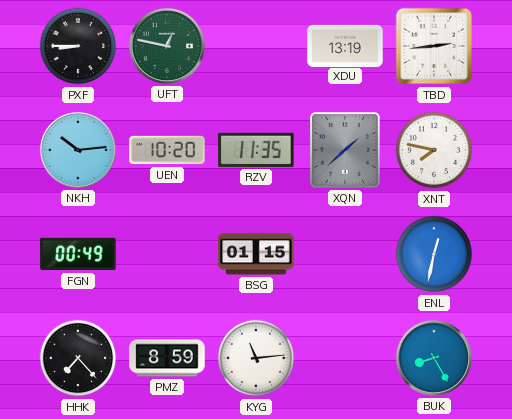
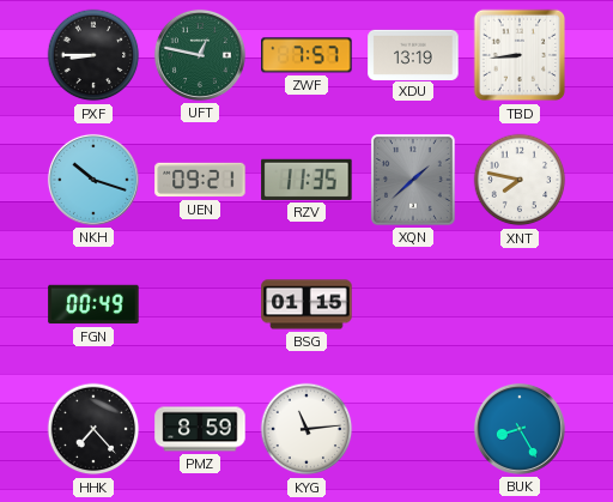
ZWF: none -> 7:57 (306, 55)
TBD: 2:44 -> 8:44 (520, 55)
NKH: 10:14 -> 10:18 (93, 180)
UEN: 10:20 -> 09:21 (200, 180)
ENL: 12:32 -> none (434, 254)
